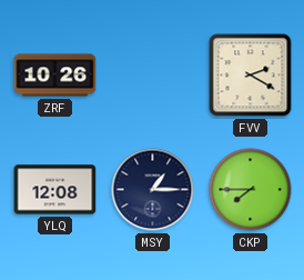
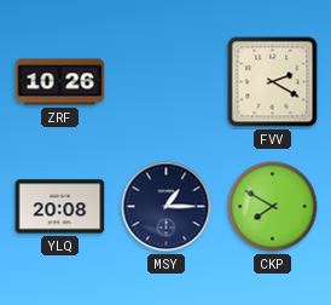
YLQ: 12:08 -> 20:08 (60, 207)
CKP: 7:45 -> 7:50 (273, 207)
